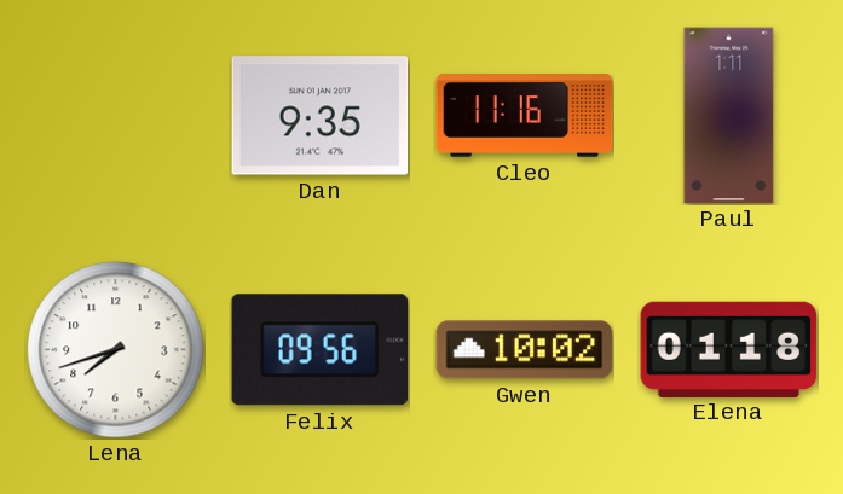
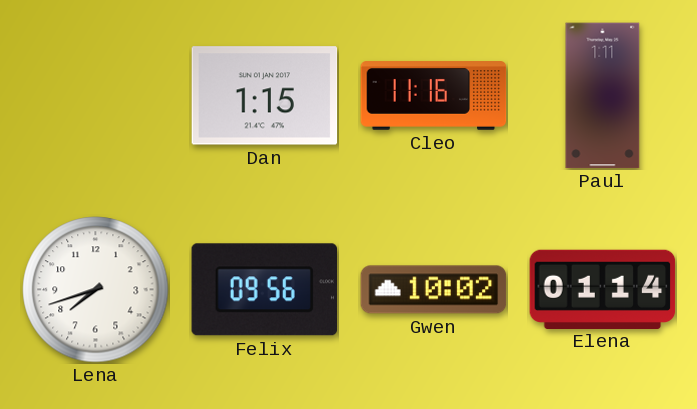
Dan: 9:35 -> 1:15 (265, 96)
Elena: 01:18 -> 01:14 (603, 289)
